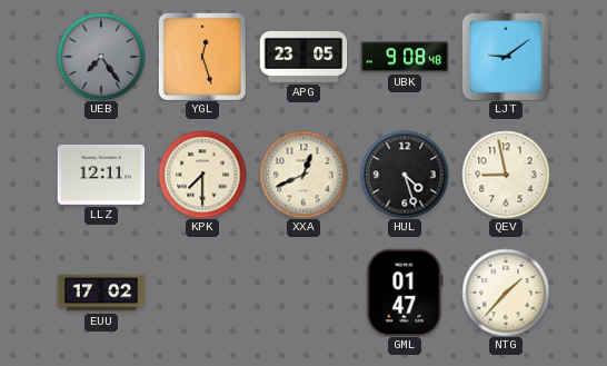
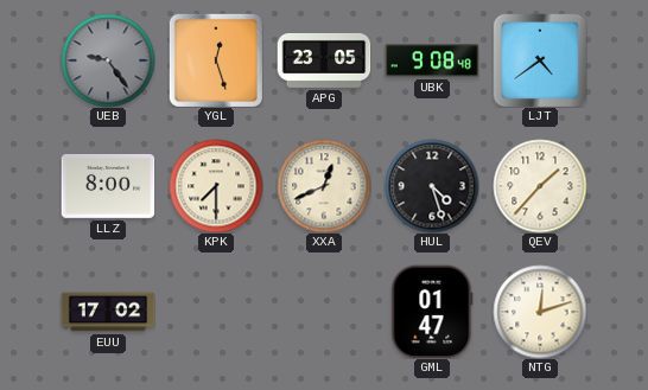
UEB: 7:24 -> 9:24 (108, 60)
LJT: 9:09 -> 4:39 (540, 60)
LLZ: 12:11 -> 8:00 (108, 186)
QEV: 8:58 -> 1:37 (540, 186)
NTG: 1:37 -> 12:12 (540, 312)
